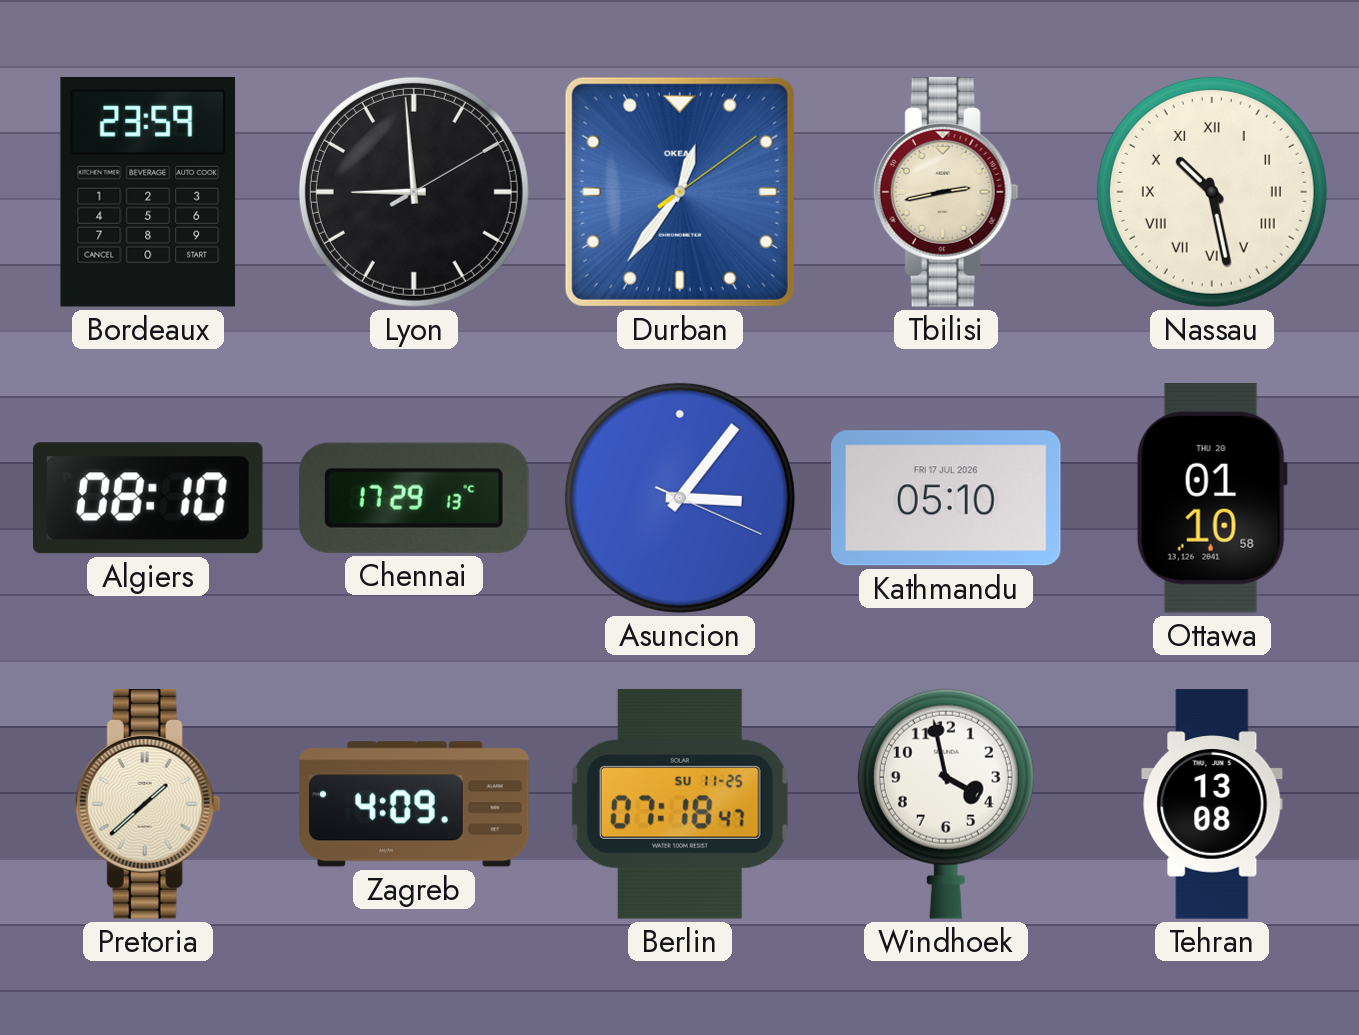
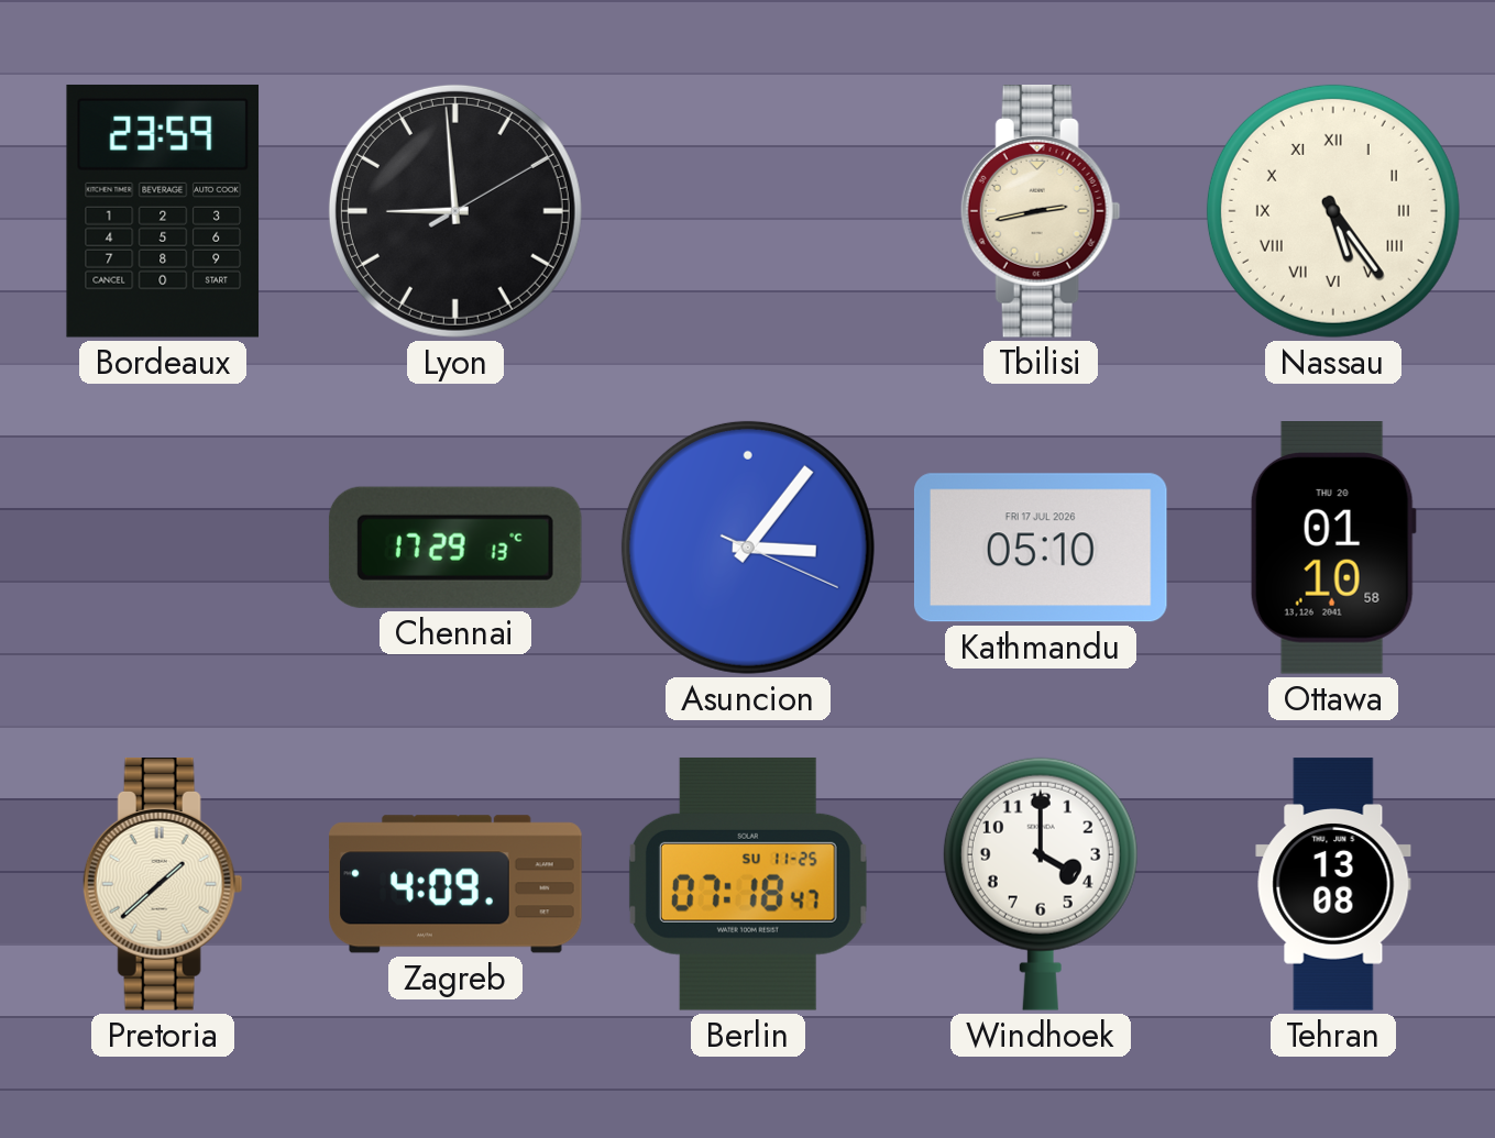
Durban: 12:36 -> none (680, 192)
Nassau: 10:28 -> 5:24 (1333, 211)
Algiers: 08:10 -> none (148, 498)
Windhoek: 3:58 -> 4:00 (1041, 884)
